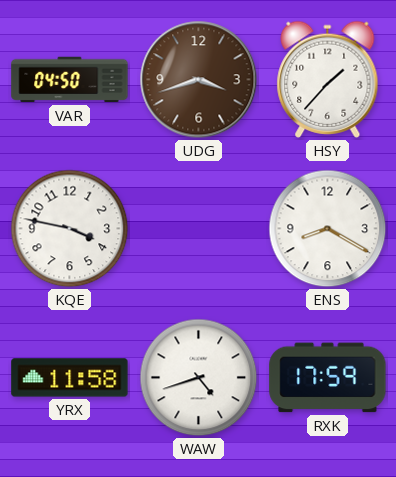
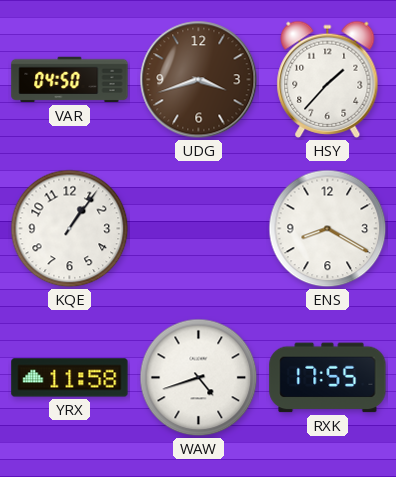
KQE: 3:47 -> 1:06 (70, 229)
RXK: 17:59 -> 17:55 (328, 378)
